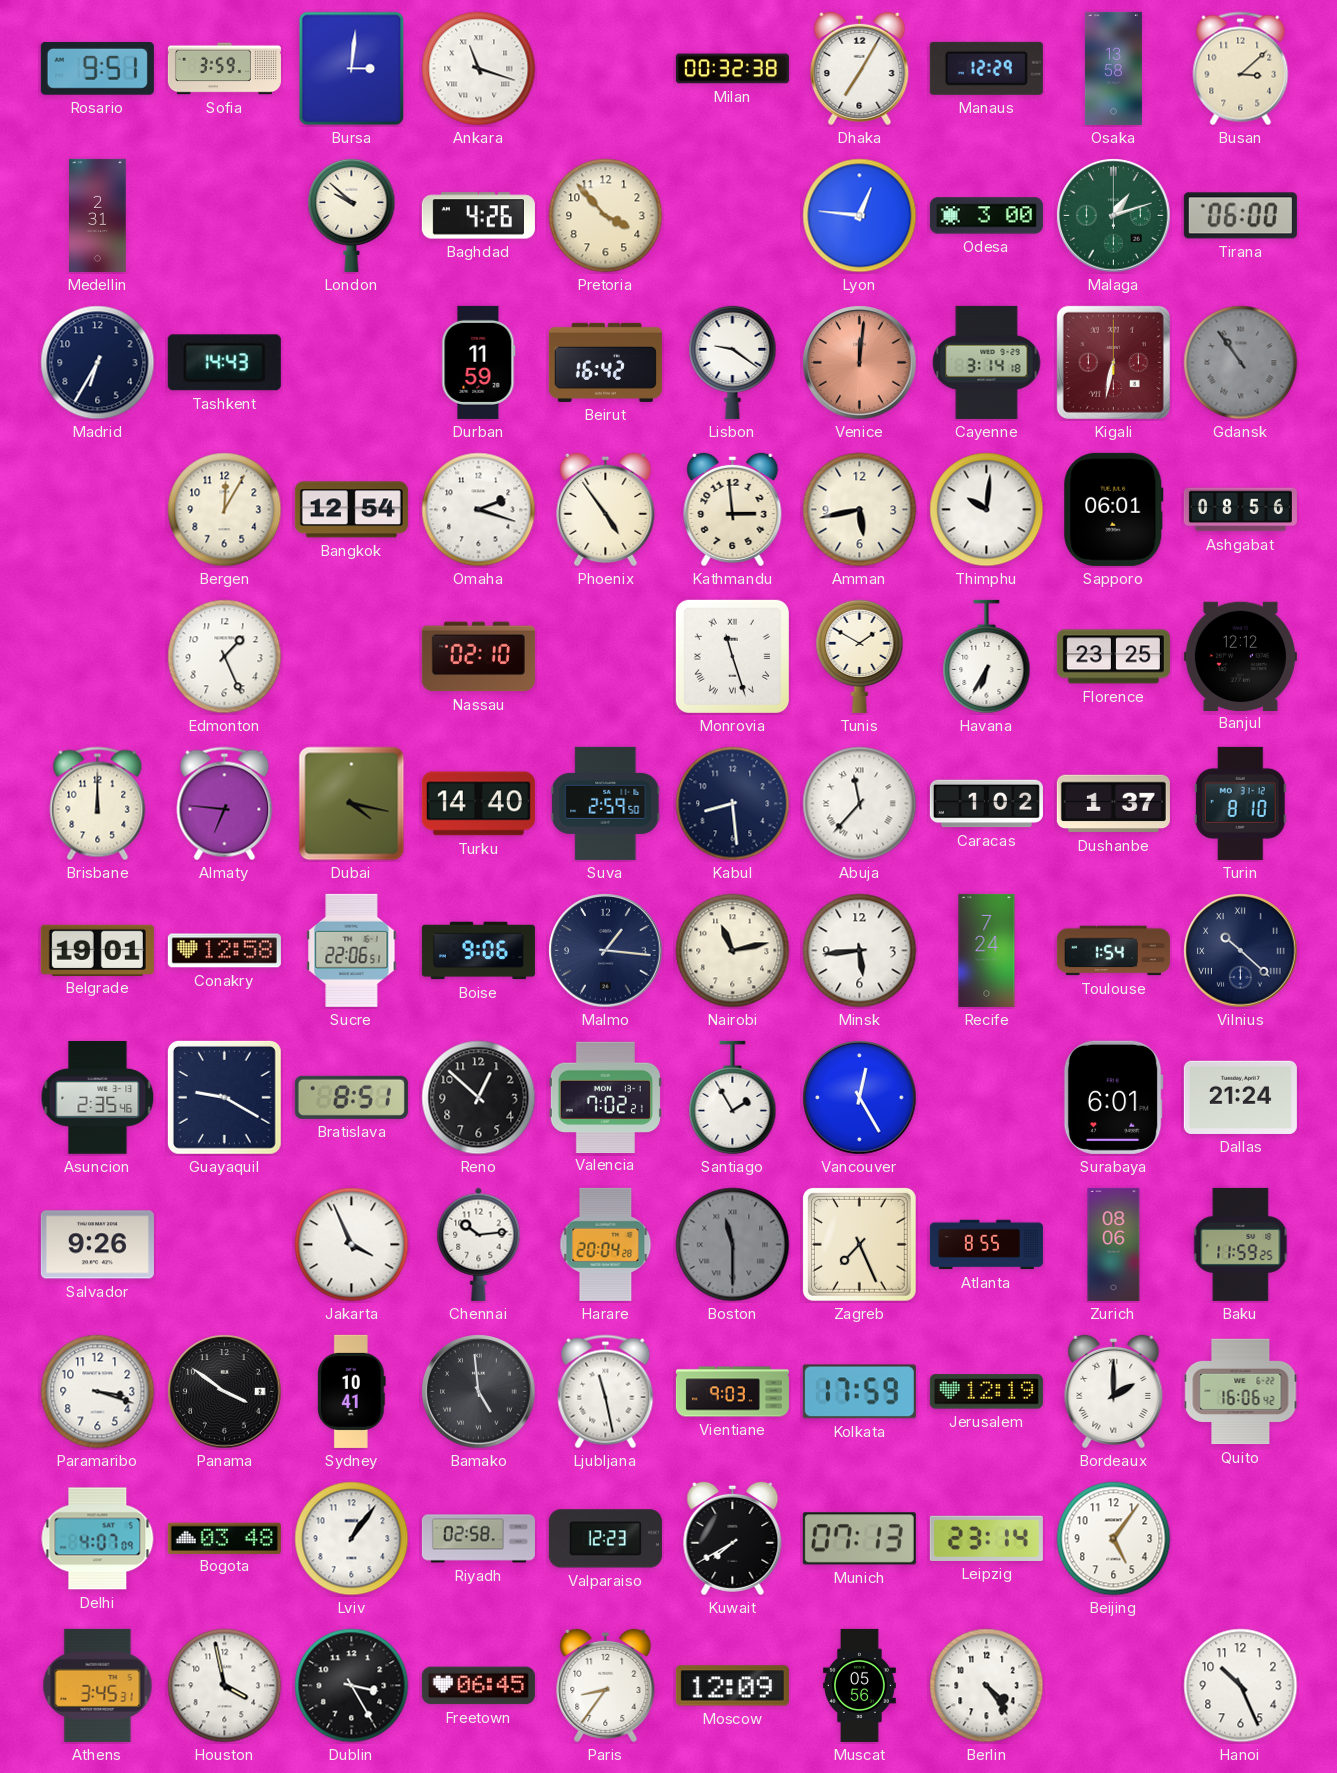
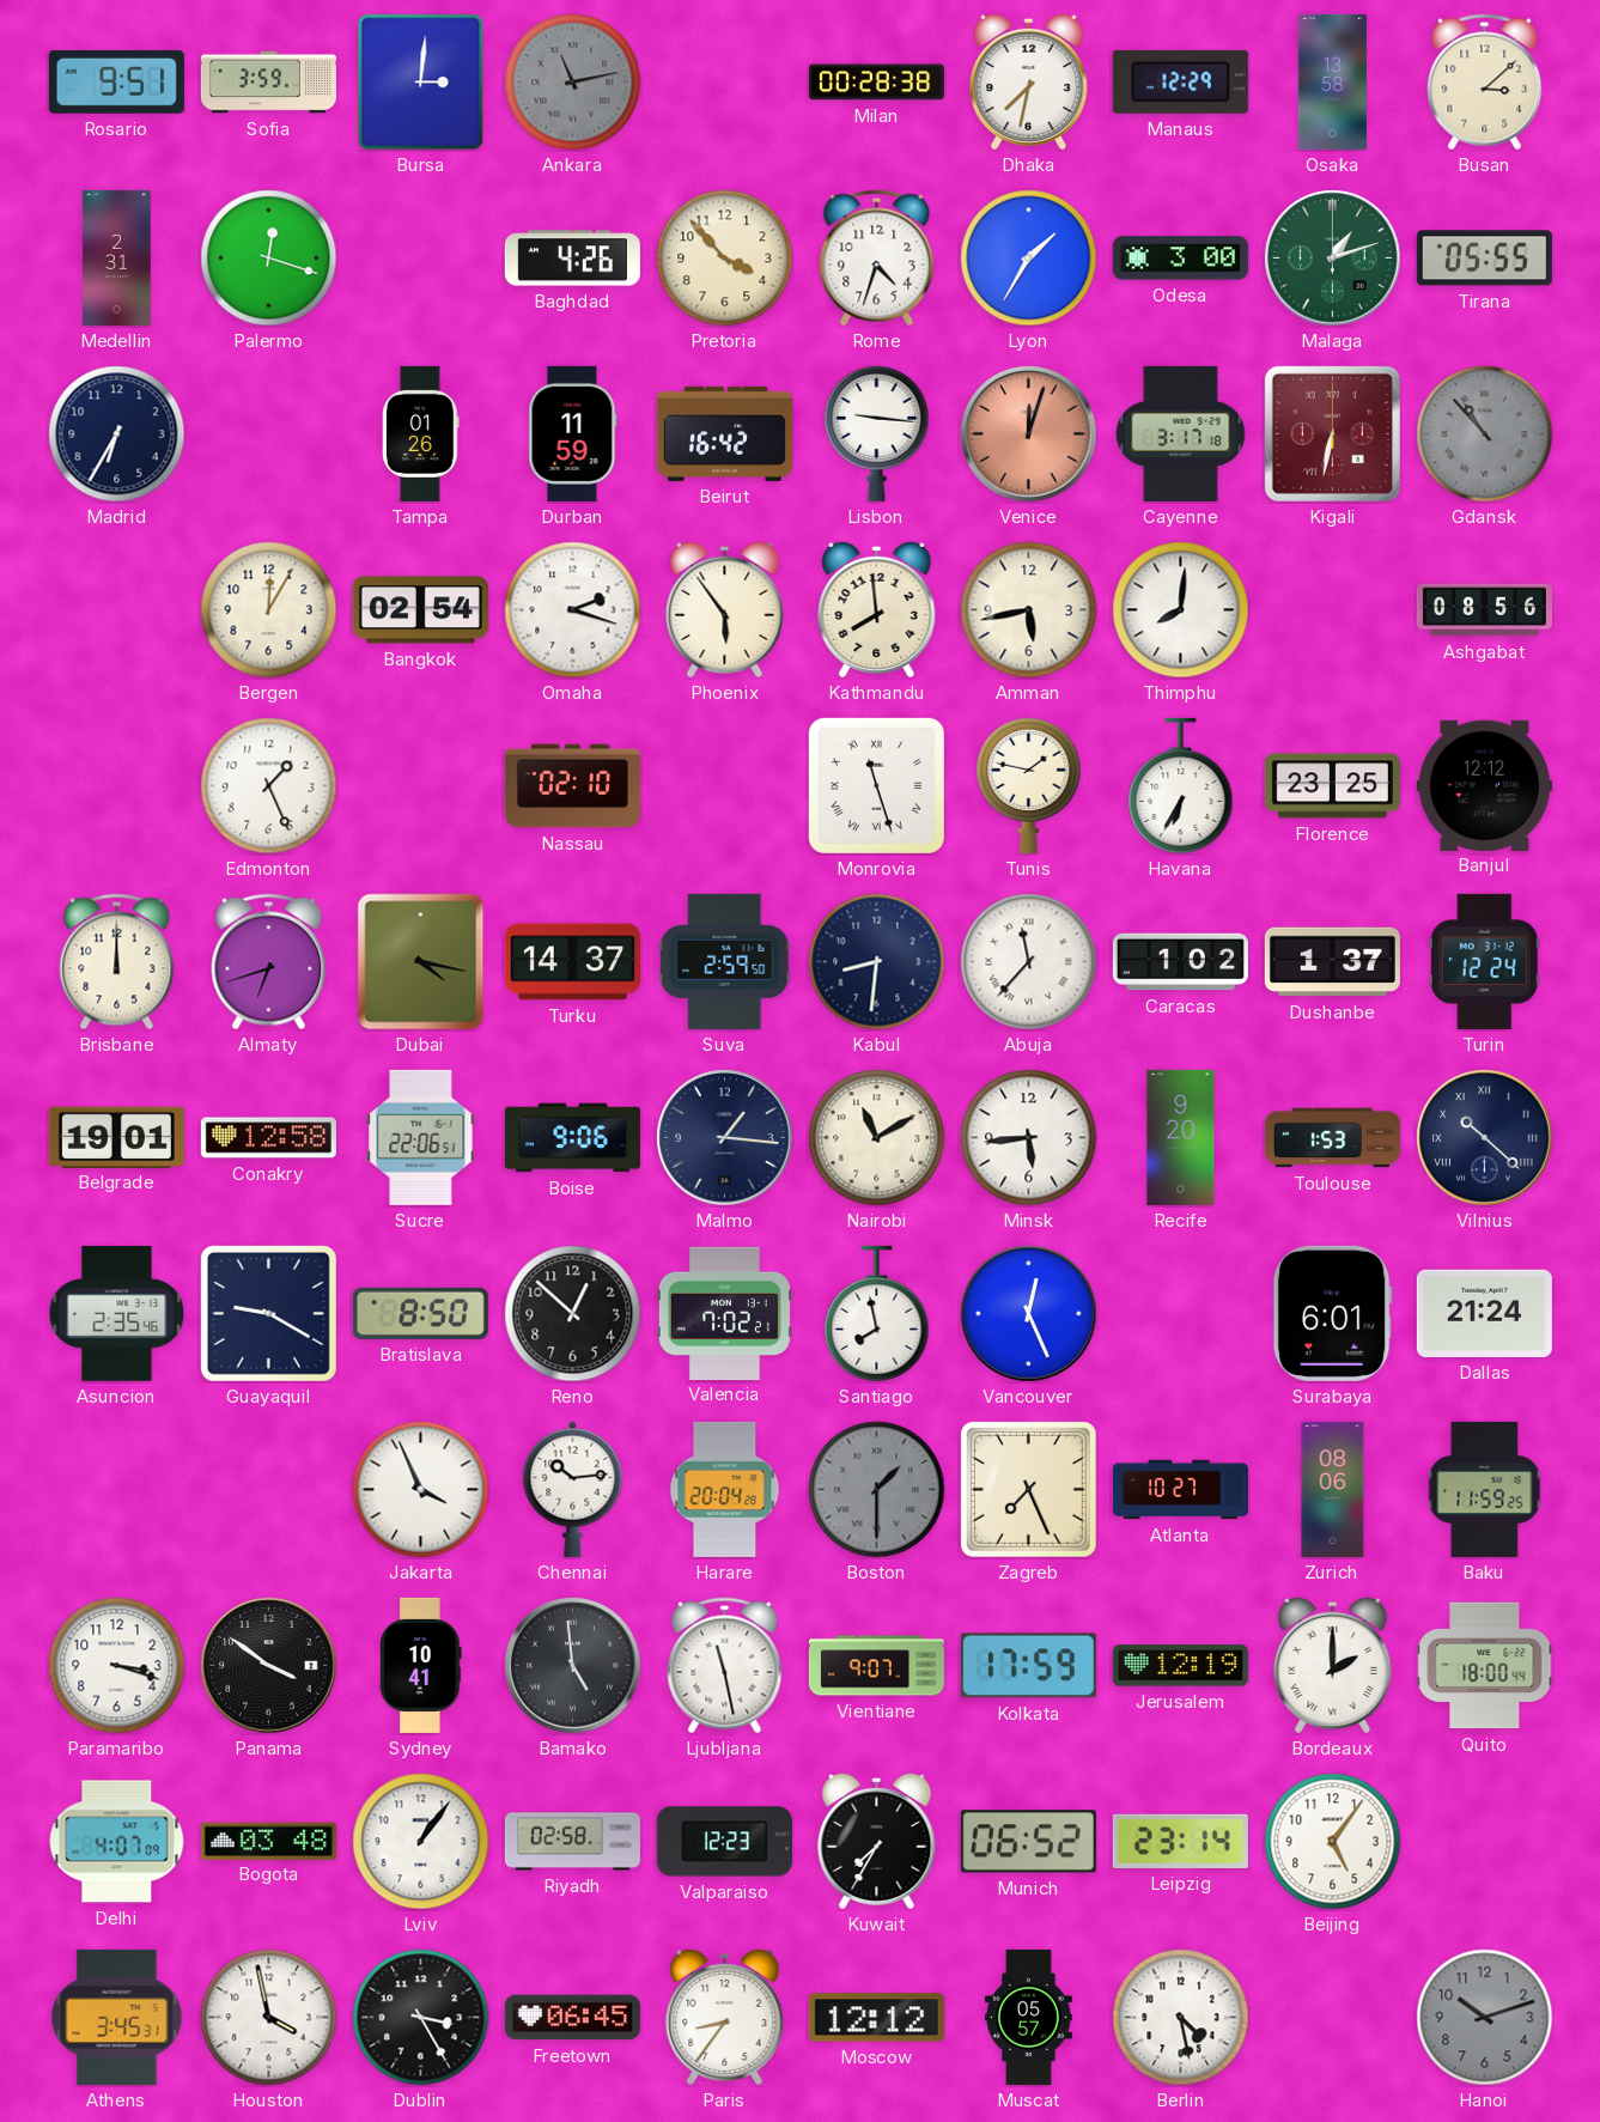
Ankara: 11:18 -> 11:13 (573, 83)
Ankara dial: white -> grey (573, 83)
Milan: 00:32 -> 00:28 (876, 83)
Dhaka: 7:05 -> 7:32 (1029, 81)
Palermo: none -> 12:18 (269, 259)
London: 9:52 -> none (352, 215)
Rome: none -> 4:33 (877, 259)
Lyon: 12:46 -> 1:35 (1029, 259)
Tirana: 06:00 -> 05:55 (1484, 259)
Tashkent: 14:43 -> none (224, 363)
Tampa: none -> 01:26 (421, 433)
Lisbon: 9:21 -> 9:16 (877, 433)
Venice: 12:01 -> 12:03 (1029, 434)
Cayenne: 3:14 -> 3:17 (1181, 433)
Gdansk: 10:54 -> 10:53 (1485, 434)
Bangkok: 12:54 -> 02:54 (420, 610)
Phoenix: 4:54 -> 5:54 (725, 609)
Kathmandu: 2:59 -> 7:59 (877, 609)
Thimphu: 10:01 -> 8:01 (1181, 610)
Sapporo: 06:01 -> none (1114, 509)
Tunis: 1:50 -> 1:47 (1029, 785)
Almaty: 6:46 -> 6:42 (269, 962)
Turku: 14:40 -> 14:37 (572, 962)
Kabul: 8:29 -> 8:31 (877, 962)
Turin: 8:10 -> 12:24 (1484, 961)
Nairobi: 11:13 -> 11:10 (877, 1138)
Recife: 7:24 -> 9:20 (1181, 1137)
Toulouse: 1:54 -> 1:53 (1332, 1138)
Bratislava: 8:51 -> 8:50 (420, 1313)
Santiago: 1:55 -> 7:58 (877, 1313)
Vancouver: 12:25 -> 12:26 (1029, 1314)
Salvador: 9:26 -> none (97, 1245)
Boston: 11:30 -> 1:30 (877, 1490)
Atlanta: 8:55 -> 10:27 (1180, 1490)
Vientiane: 9:03 -> 9:07 (876, 1666)
Quito: 16:06 -> 18:00 (1485, 1666)
Kuwait: 7:40 -> 7:35 (877, 1841)
Munich: 07:13 -> 06:52 (1028, 1842)
Moscow: 12:09 -> 12:12 (876, 2018)
Muscat: 05:56 -> 05:57 (1029, 2017)
Berlin: 4:24 -> 4:28 (1181, 2018)
Hanoi: 10:26 -> 10:12 (1485, 2018)
Hanoi dial: white -> grey (1485, 2018)
